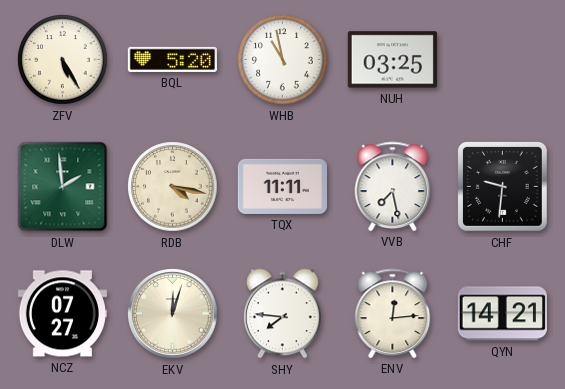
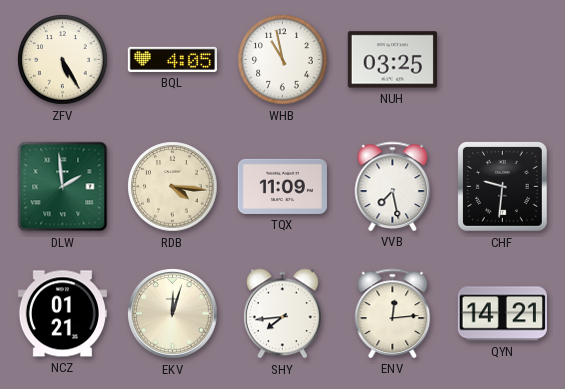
BQL: 5:20 -> 4:05 (172, 59)
RDB: 4:17 -> 4:16 (173, 187)
TQX: 11:11 -> 11:09 (282, 186)
NCZ: 07:27 -> 01:21 (62, 314)
SHY: 7:46 -> 7:44 (282, 314)
